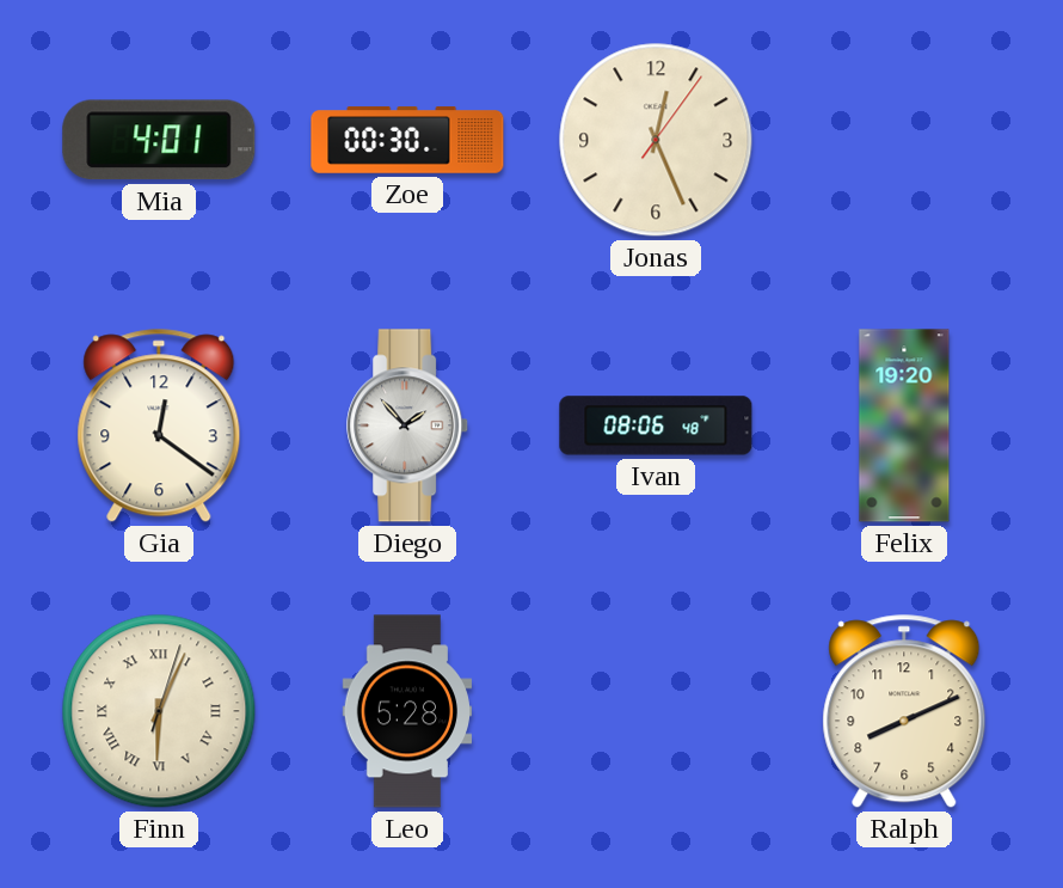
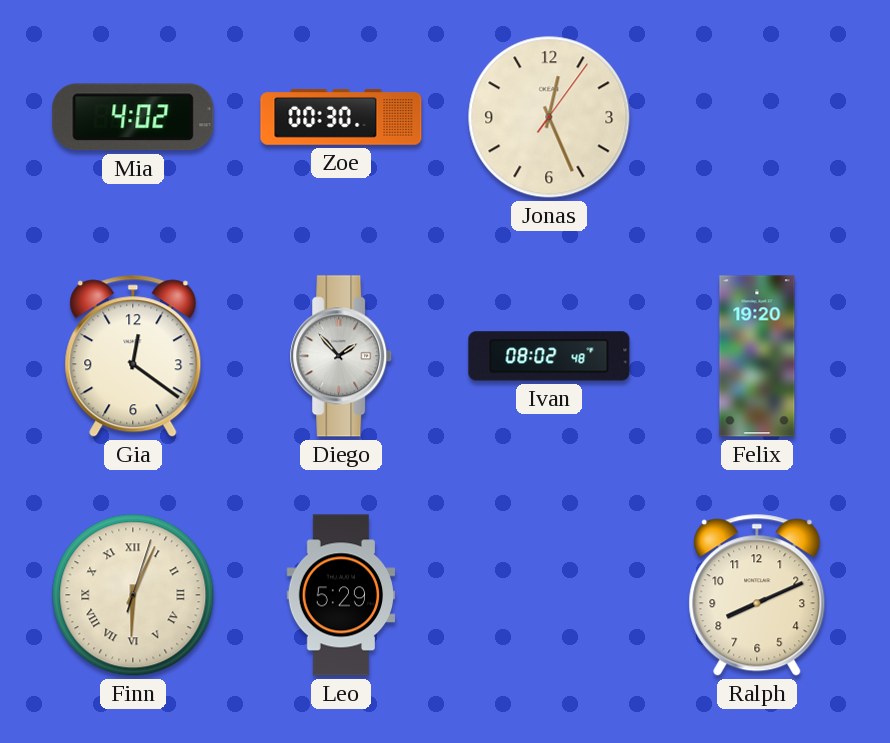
Mia: 4:01 -> 4:02 (133, 117)
Ivan: 08:06 -> 08:02 (549, 356)
Leo: 5:28 -> 5:29 (341, 595)
